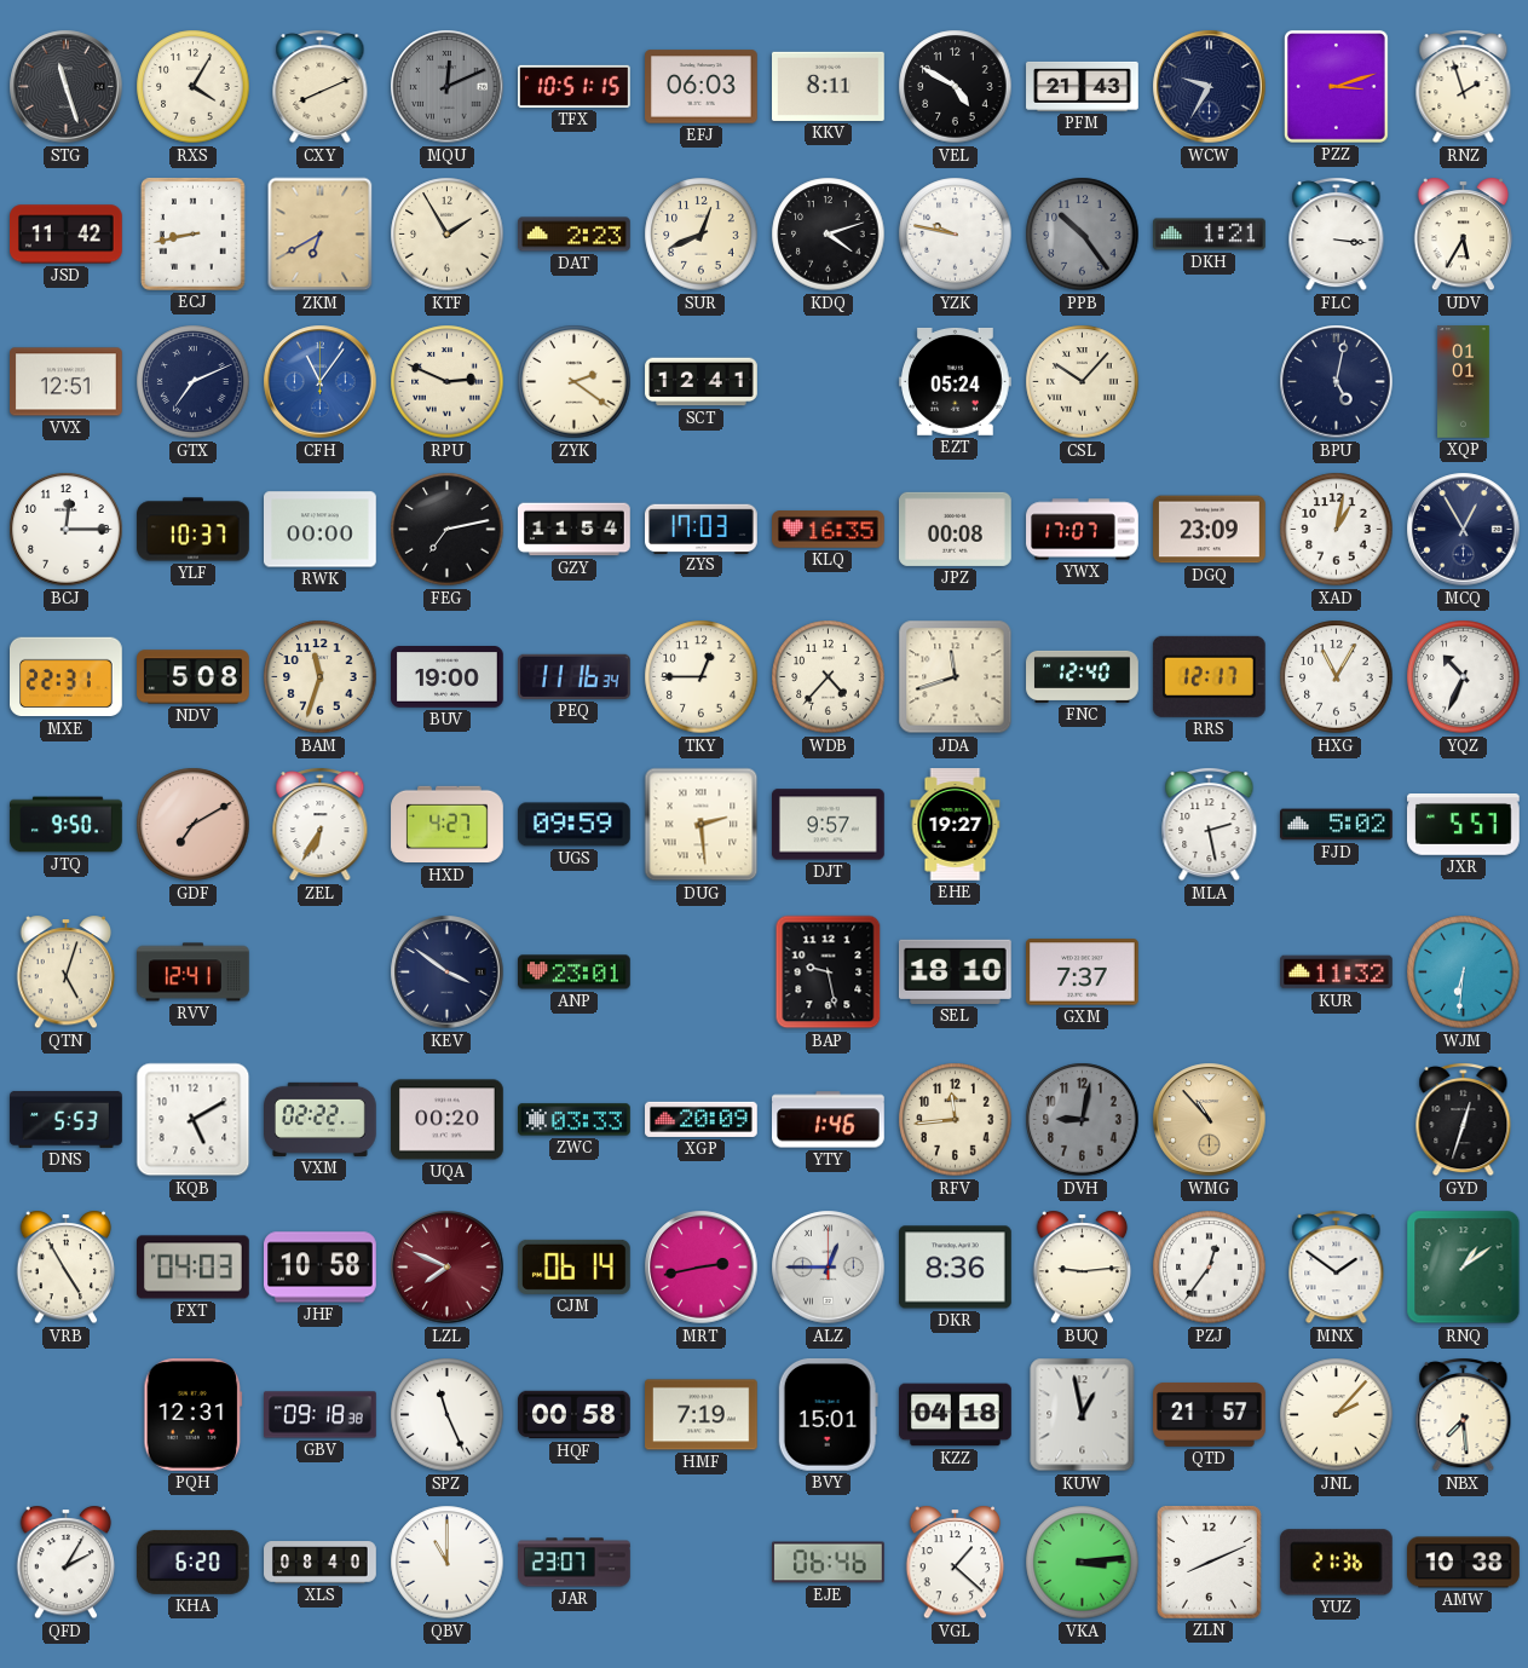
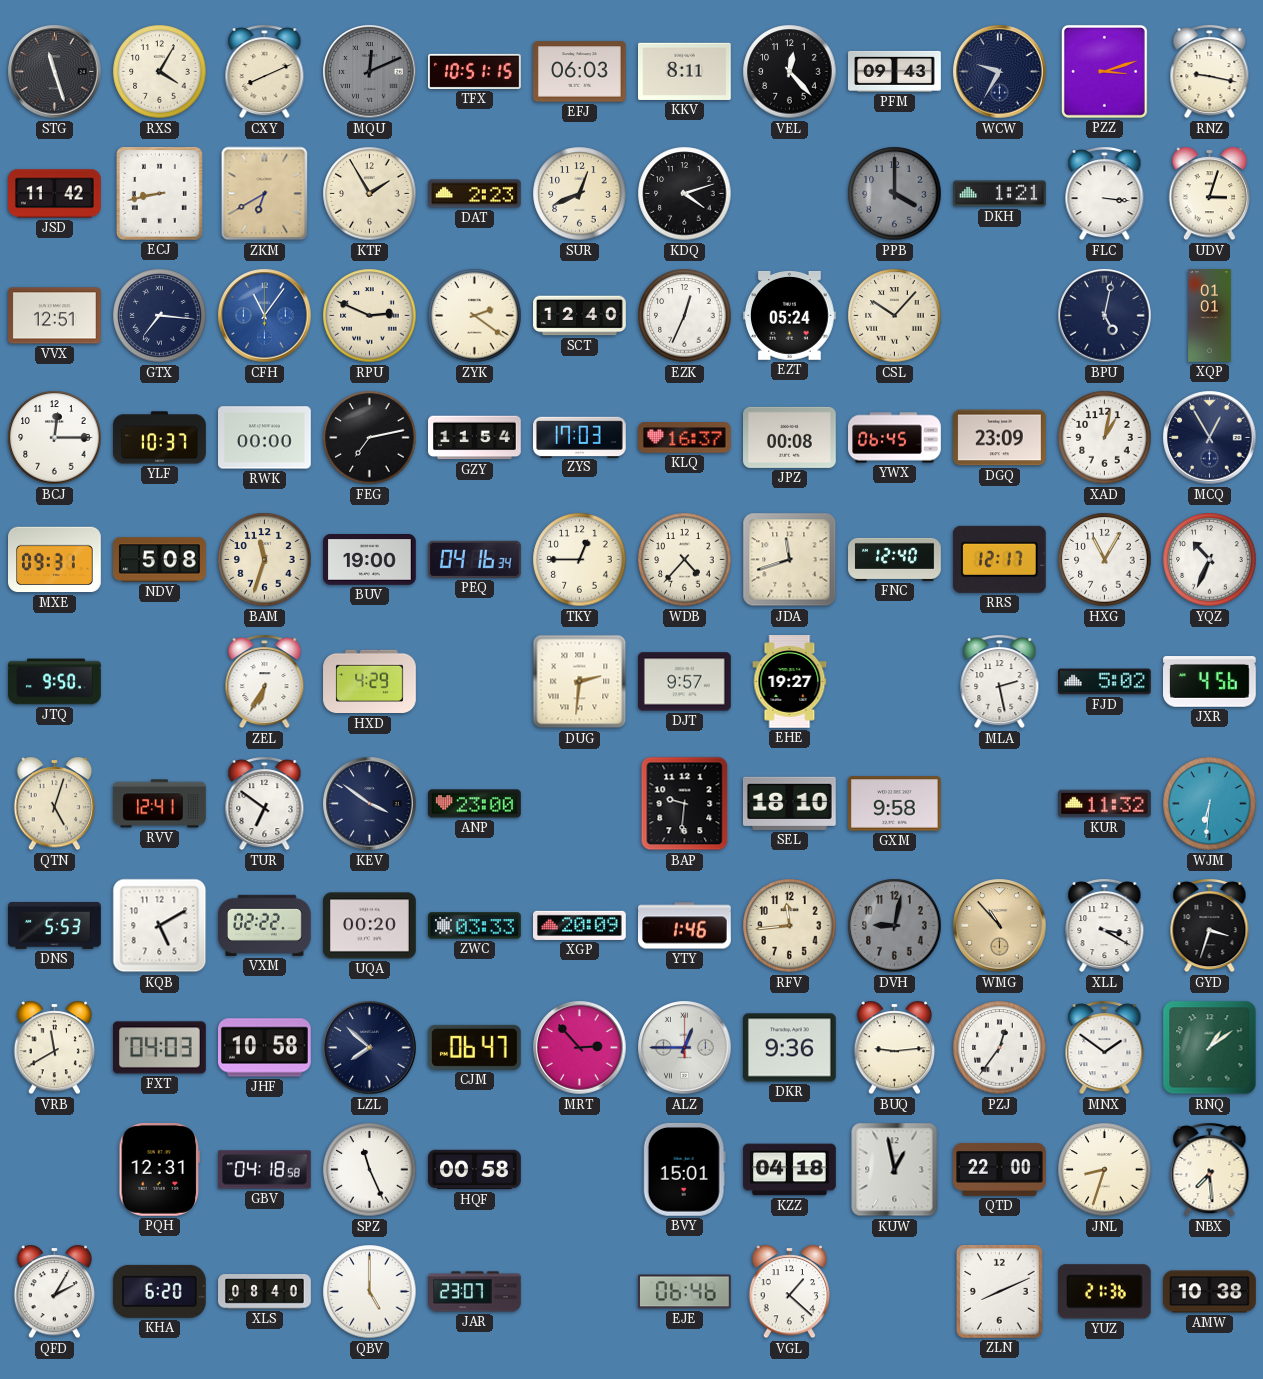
VEL: 4:50 -> 12:23 (790, 72)
PFM: 21:43 -> 09:43 (895, 71)
RNZ: 1:57 -> 9:17 (1210, 72)
YZK: 9:47 -> none (956, 235)
PPB: 10:24 -> 4:00 (895, 194)
UDV: 5:35 -> 3:03 (1210, 194)
GTX: 7:11 -> 7:16 (160, 316)
SCT: 12:41 -> 12:40 (580, 316)
EZK: none -> 12:34 (685, 316)
KLQ: 16:35 -> 16:37 (685, 438)
YWX: 17:07 -> 06:45 (895, 438)
MXE: 22:31 -> 09:31 (55, 560)
PEQ: 11:16 -> 04:16 (475, 559)
GDF: 7:10 -> none (194, 825)
HXD: 4:27 -> 4:29 (370, 682)
UGS: 09:59 -> none (575, 825)
DUG: 2:29 -> 2:31 (580, 682)
JXR: 5:57 -> 4:56 (1210, 682)
TUR: none -> 6:51 (265, 804)
ANP: 23:01 -> 23:00 (475, 804)
BAP: 9:28 -> 9:31 (685, 804)
GXM: 7:37 -> 9:58 (895, 804)
XLL: none -> 3:20 (1105, 926)
GYD: 12:33 -> 3:33 (1210, 926)
VRB: 4:55 -> 11:40 (55, 1048)
LZL: 7:49 -> 7:52 (370, 1048)
LZL dial: burgundy -> navy (370, 1048)
CJM: 06:14 -> 06:47 (475, 1047)
MRT: 2:43 -> 2:53 (580, 1048)
DKR: 8:36 -> 9:36 (790, 1048)
GBV: 09:18 -> 04:18 (265, 1170)
HMF: 7:19 -> none (702, 1415)
QTD: 21:57 -> 22:00 (1000, 1169)
JNL: 2:07 -> 8:33 (1105, 1170)
QBV: 11:00 -> 5:00 (370, 1292)
VKA: 3:14 -> none (1083, 1563)
